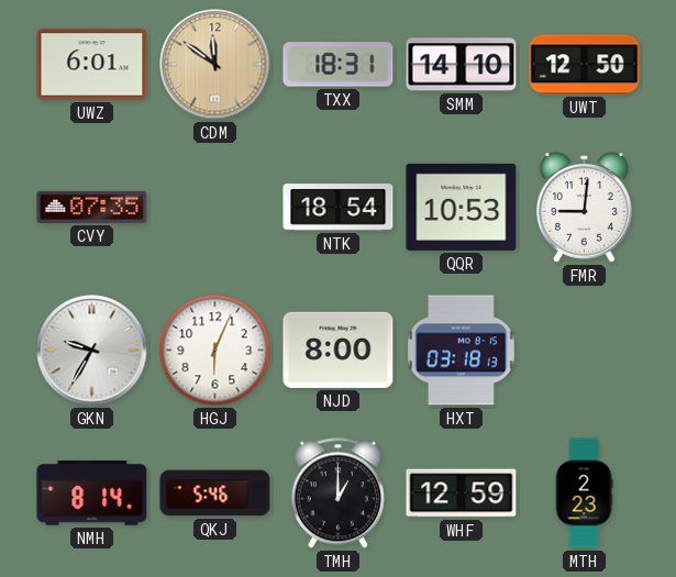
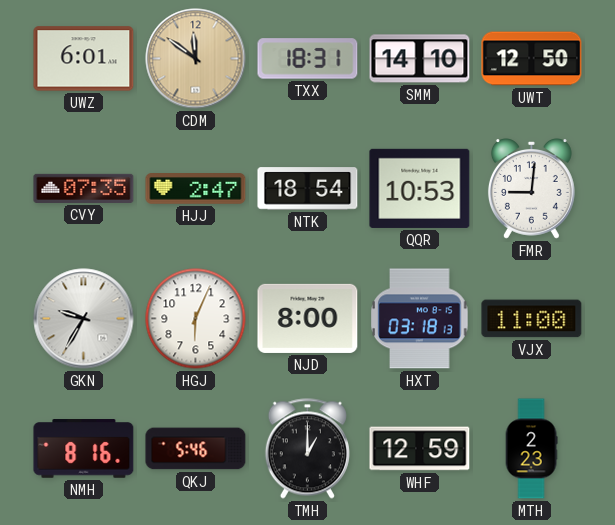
HJJ: none -> 2:47 (196, 189)
VJX: none -> 11:00 (532, 319)
NMH: 8:14 -> 8:16 (84, 449)
